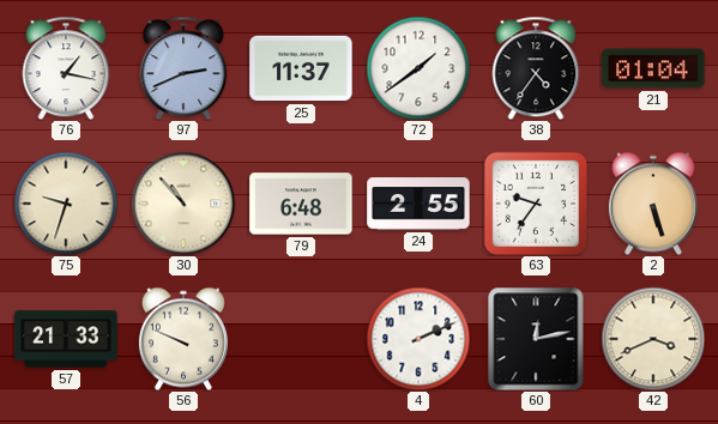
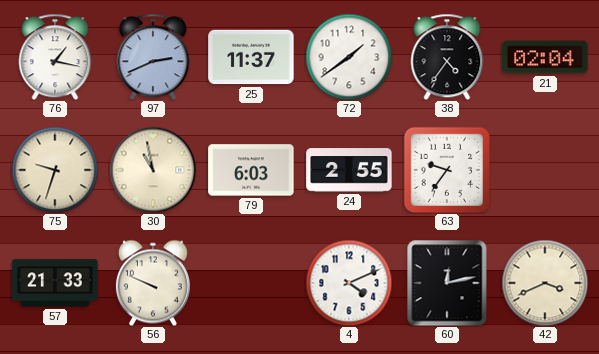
21: 01:04 -> 02:04 (545, 57)
30: 10:53 -> 10:58 (153, 170)
79: 6:48 -> 6:03 (251, 170)
2: 5:27 -> none (653, 204)
4: 2:11 -> 4:11 (349, 283)
